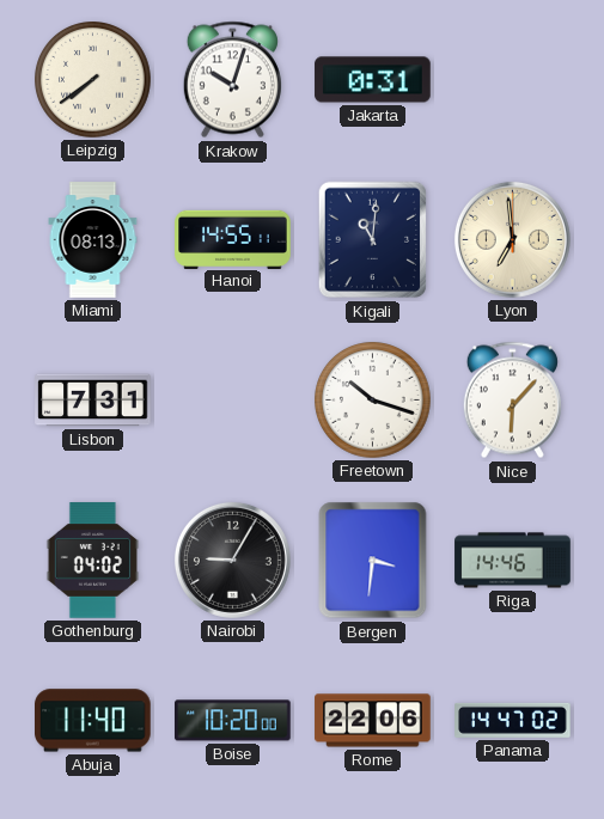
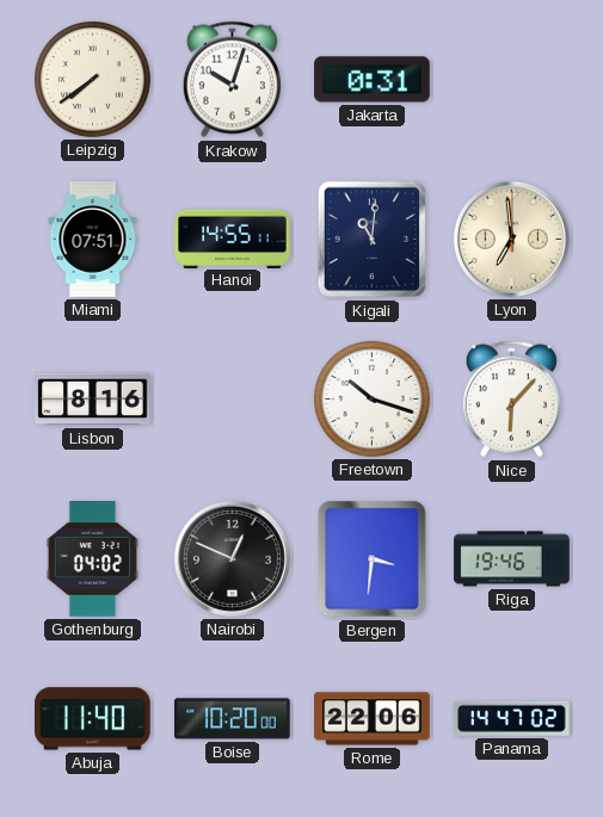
Miami: 08:13 -> 07:51 (93, 240)
Lisbon: 7:31 -> 8:16 (93, 400)
Nairobi: 9:05 -> 12:49 (232, 558)
Riga: 14:46 -> 19:46 (512, 559)
